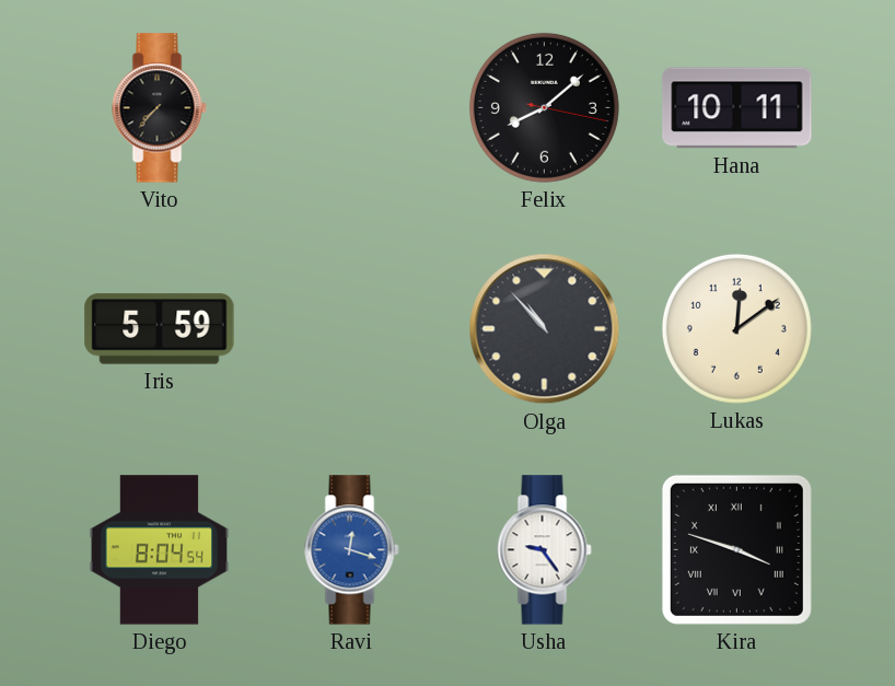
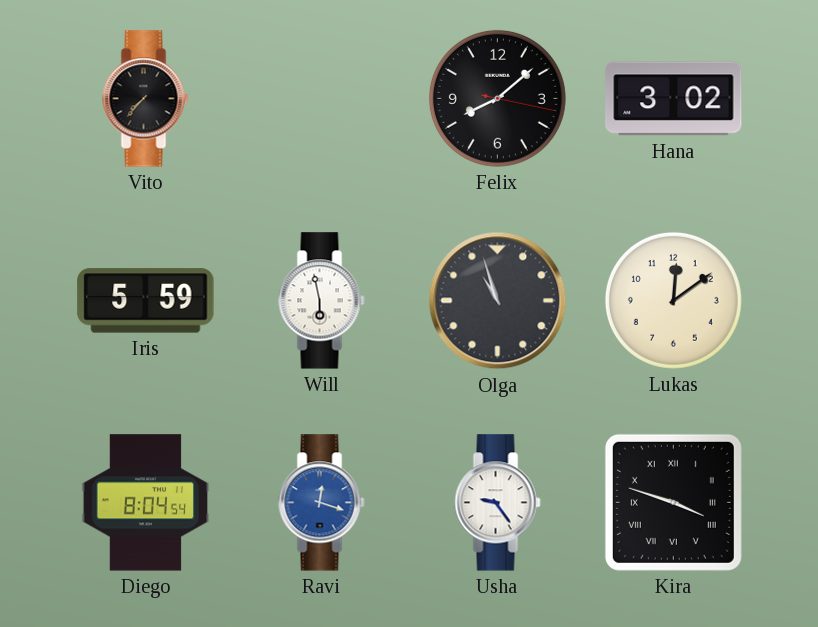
Hana: 10:11 -> 3:02 (674, 99)
Will: none -> 5:58 (322, 301)
Olga: 10:53 -> 10:57 (498, 301)
